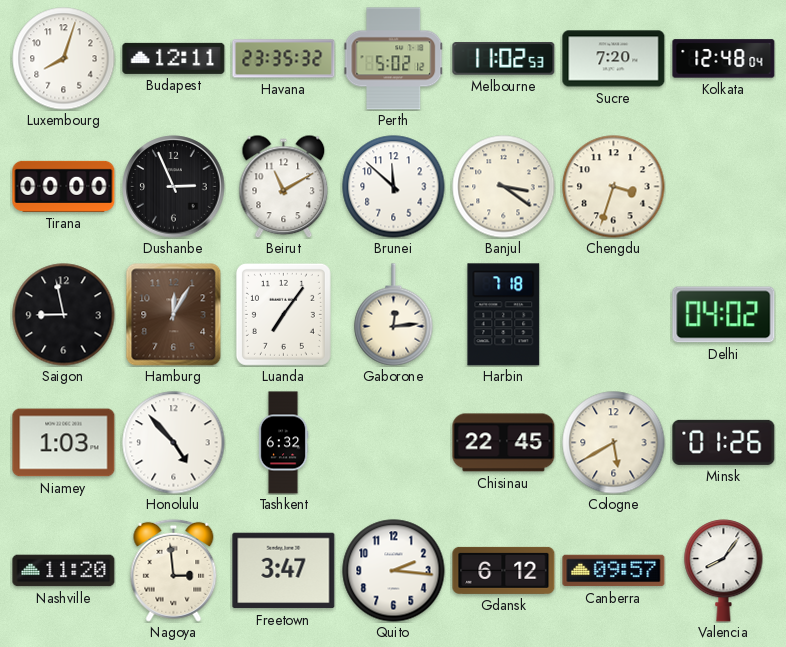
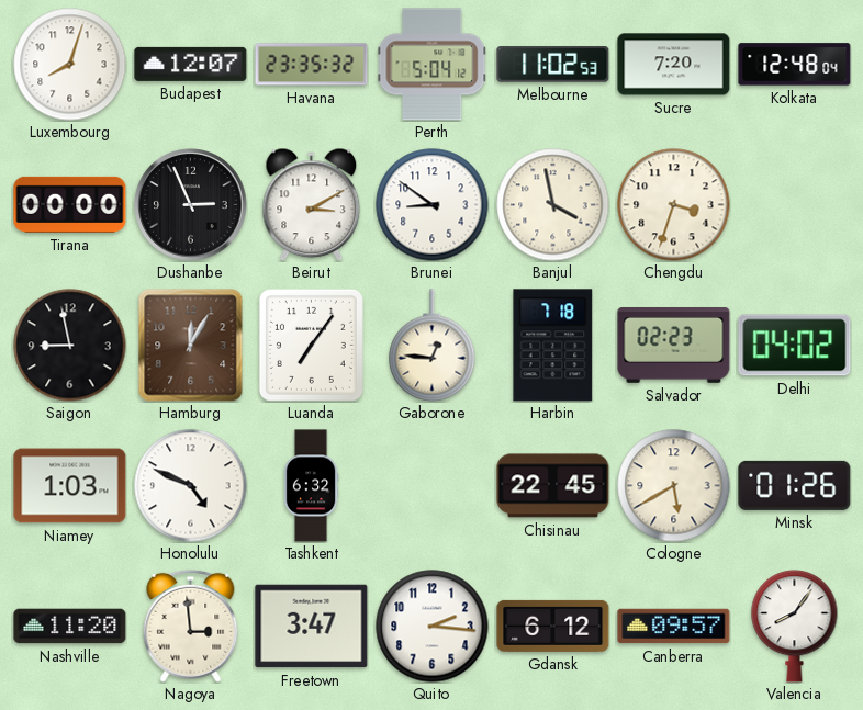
Budapest: 12:11 -> 12:07 (191, 64)
Perth: 5:02 -> 5:04 (433, 65)
Beirut: 11:10 -> 3:10 (312, 204)
Brunei: 11:52 -> 8:51 (433, 205)
Banjul: 3:21 -> 3:58 (553, 205)
Gaborone: 12:14 -> 12:46 (433, 346)
Salvador: none -> 02:23 (674, 346)
Honolulu: 4:53 -> 4:49 (191, 486)
